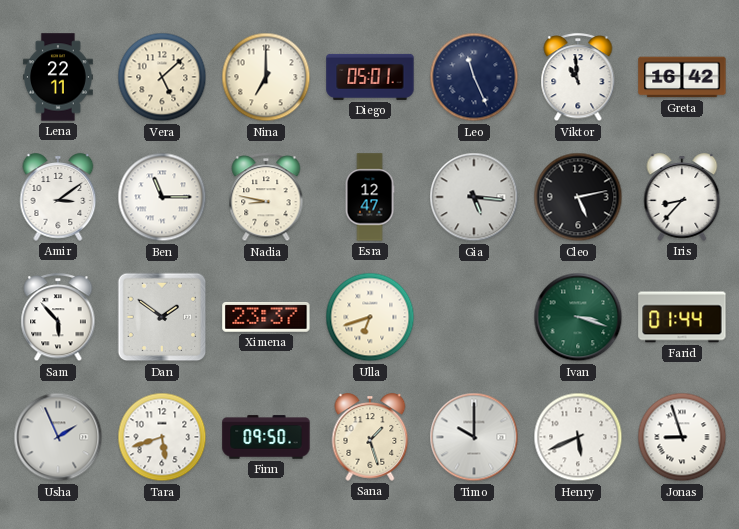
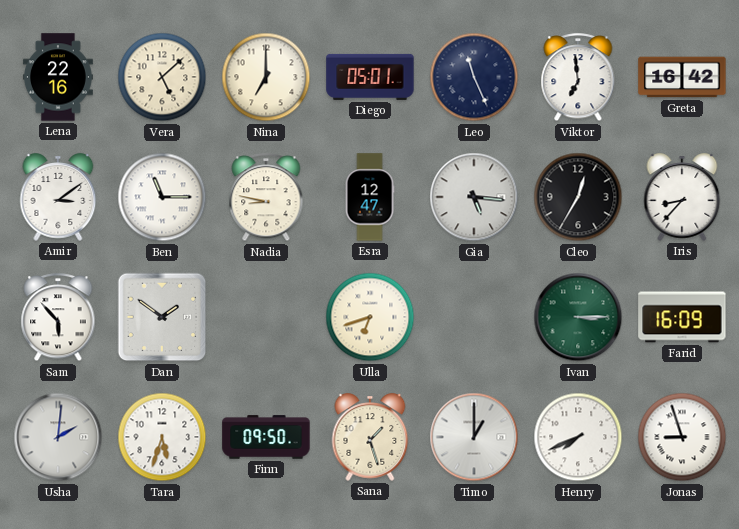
Lena: 22:11 -> 22:16 (58, 77)
Viktor: 10:59 -> 6:59 (578, 78)
Cleo: 5:13 -> 12:35 (578, 197)
Ximena: 23:37 -> none (266, 318)
Ivan: 3:18 -> 3:15 (578, 317)
Farid: 01:44 -> 16:09 (682, 317)
Usha: 1:56 -> 2:01 (58, 437)
Tara: 5:42 -> 5:33 (162, 437)
Timo: 10:00 -> 1:00 (474, 437)
Henry: 5:41 -> 7:41 (578, 437)
